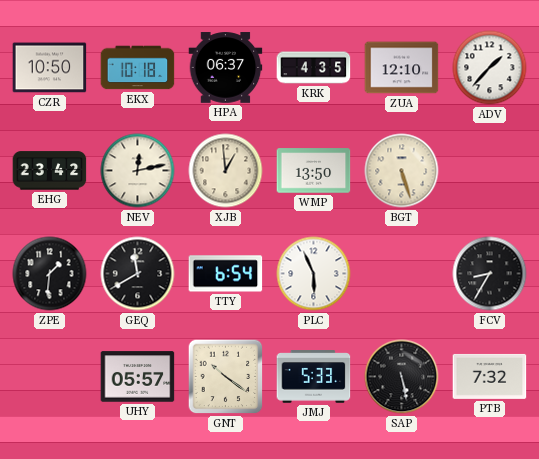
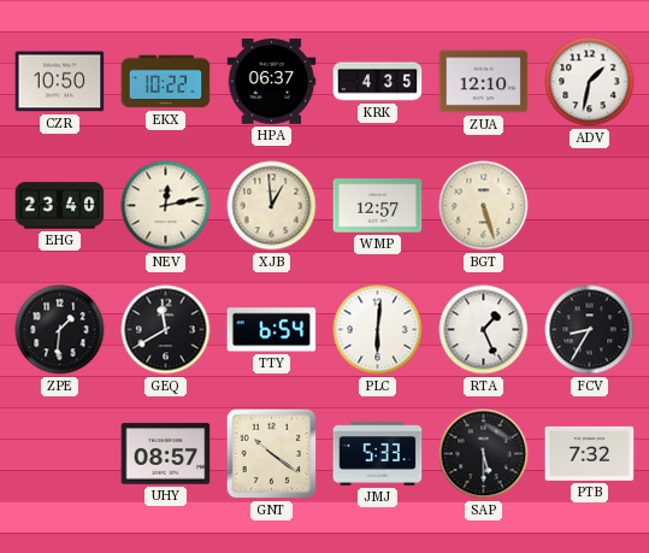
EKX: 10:18 -> 10:22 (166, 82)
ADV: 1:37 -> 1:32 (590, 82)
EHG: 23:42 -> 23:40 (60, 206)
WMP: 13:50 -> 12:57 (378, 206)
PLC: 5:56 -> 6:01 (378, 330)
RTA: none -> 1:26 (484, 330)
UHY: 05:57 -> 08:57 (166, 454)
SAP: 5:28 -> 5:30 (484, 454)
